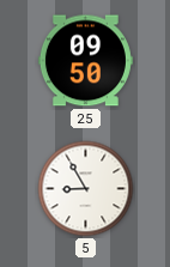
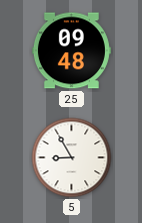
25: 09:50 -> 09:48 (71, 51)
